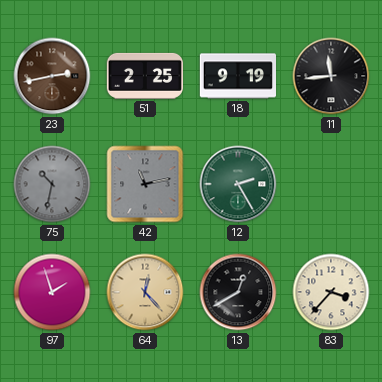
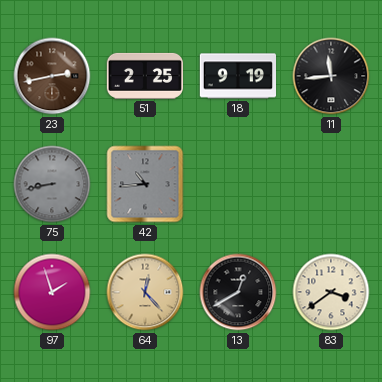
75: 10:32 -> 8:43 (52, 184)
42: 11:13 -> 10:44 (145, 184)
12: 2:25 -> none (238, 184)
83: 3:37 -> 3:39 (331, 292)
